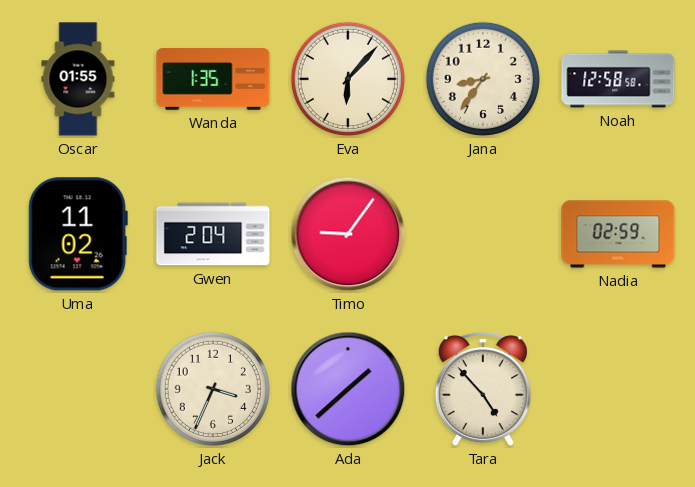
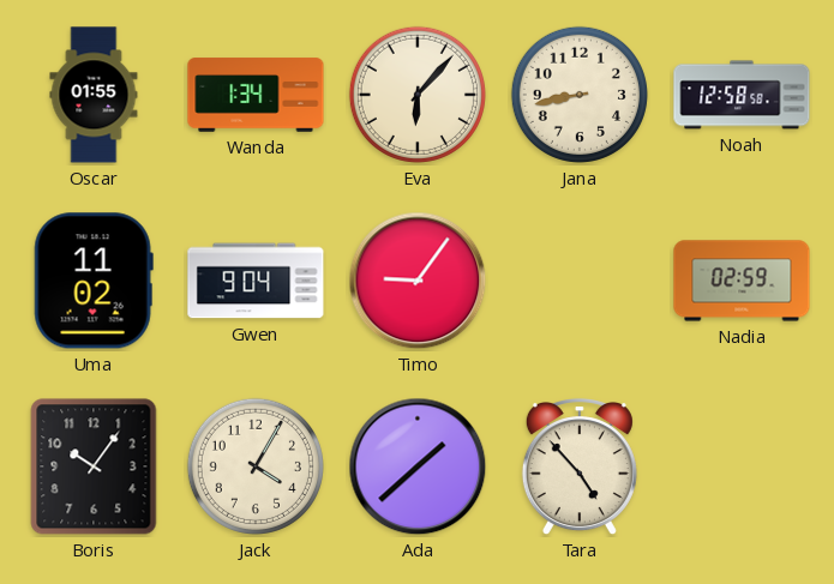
Wanda: 1:35 -> 1:34 (256, 95)
Jana: 8:36 -> 8:43 (580, 95)
Gwen: 2:04 -> 9:04 (256, 281)
Boris: none -> 10:06 (94, 466)
Jack: 3:34 -> 4:05 (256, 466)
